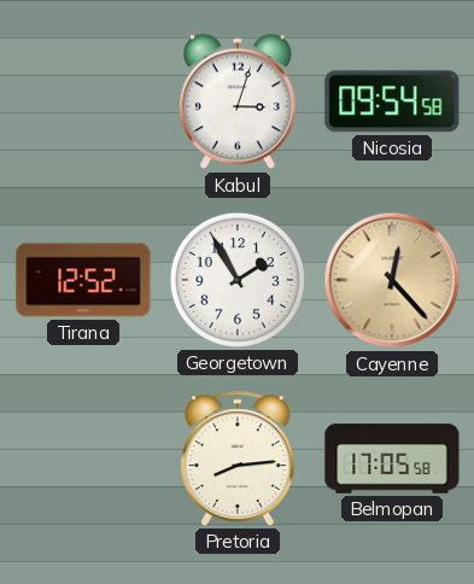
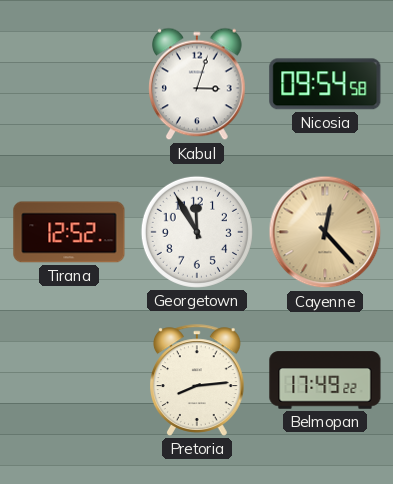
Georgetown: 1:55 -> 11:55 (197, 232)
Belmopan: 17:05 -> 17:49 (325, 380)
